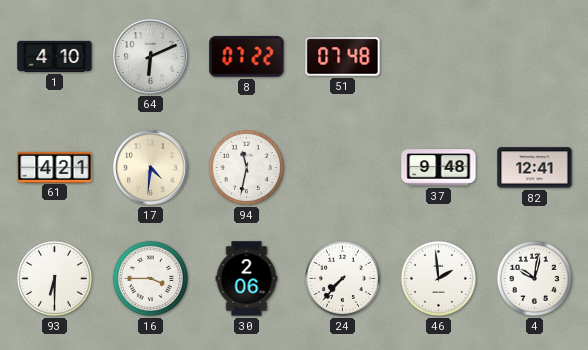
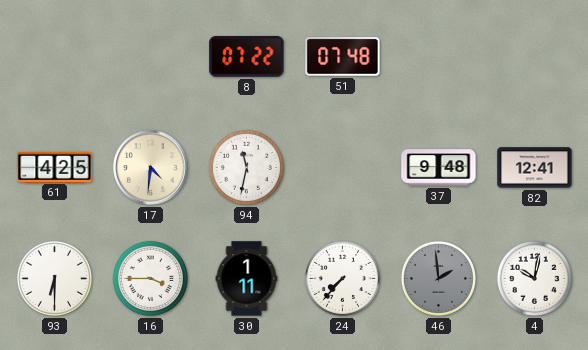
1: 4:10 -> none (55, 56)
64: 6:11 -> none (151, 57)
61: 4:21 -> 4:25 (55, 167)
30: 2:06 -> 1:11 (247, 279)
46 dial: white -> grey (438, 278)
